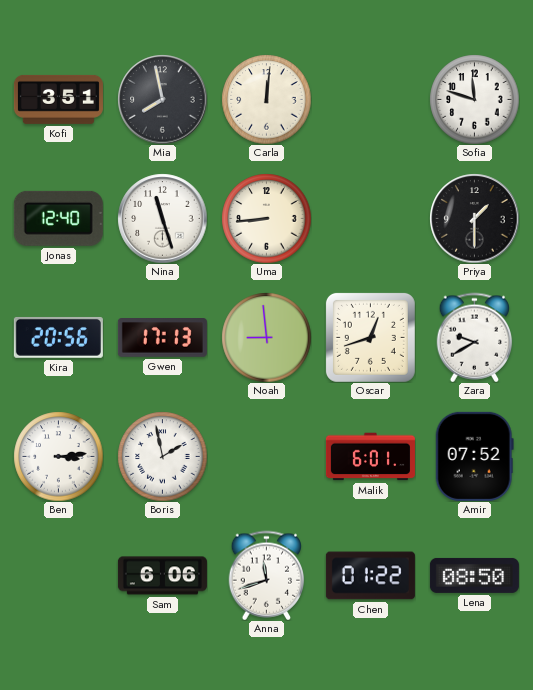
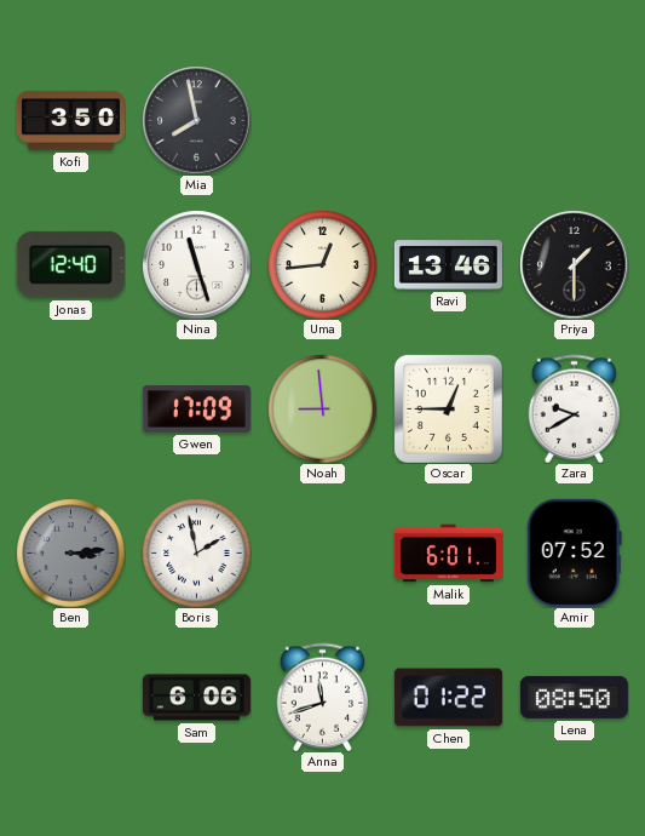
Kofi: 3:51 -> 3:50 (70, 120)
Carla: 12:01 -> none (266, 99)
Sofia: 11:48 -> none (474, 99)
Uma: 8:44 -> 12:44 (322, 264)
Ravi: none -> 13:46 (448, 265)
Kira: 20:56 -> none (58, 337)
Gwen: 17:13 -> 17:09 (196, 410)
Oscar: 12:42 -> 12:45 (448, 408)
Ben dial: white -> grey (70, 552)
